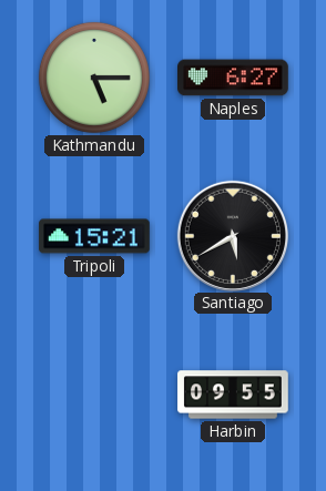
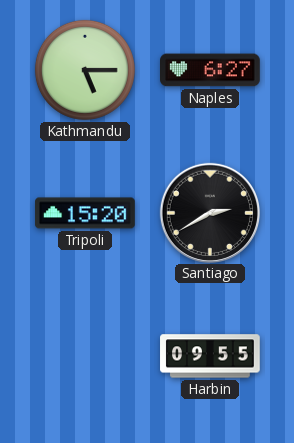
Tripoli: 15:21 -> 15:20 (85, 213)
Santiago: 5:40 -> 2:40 (209, 212)
